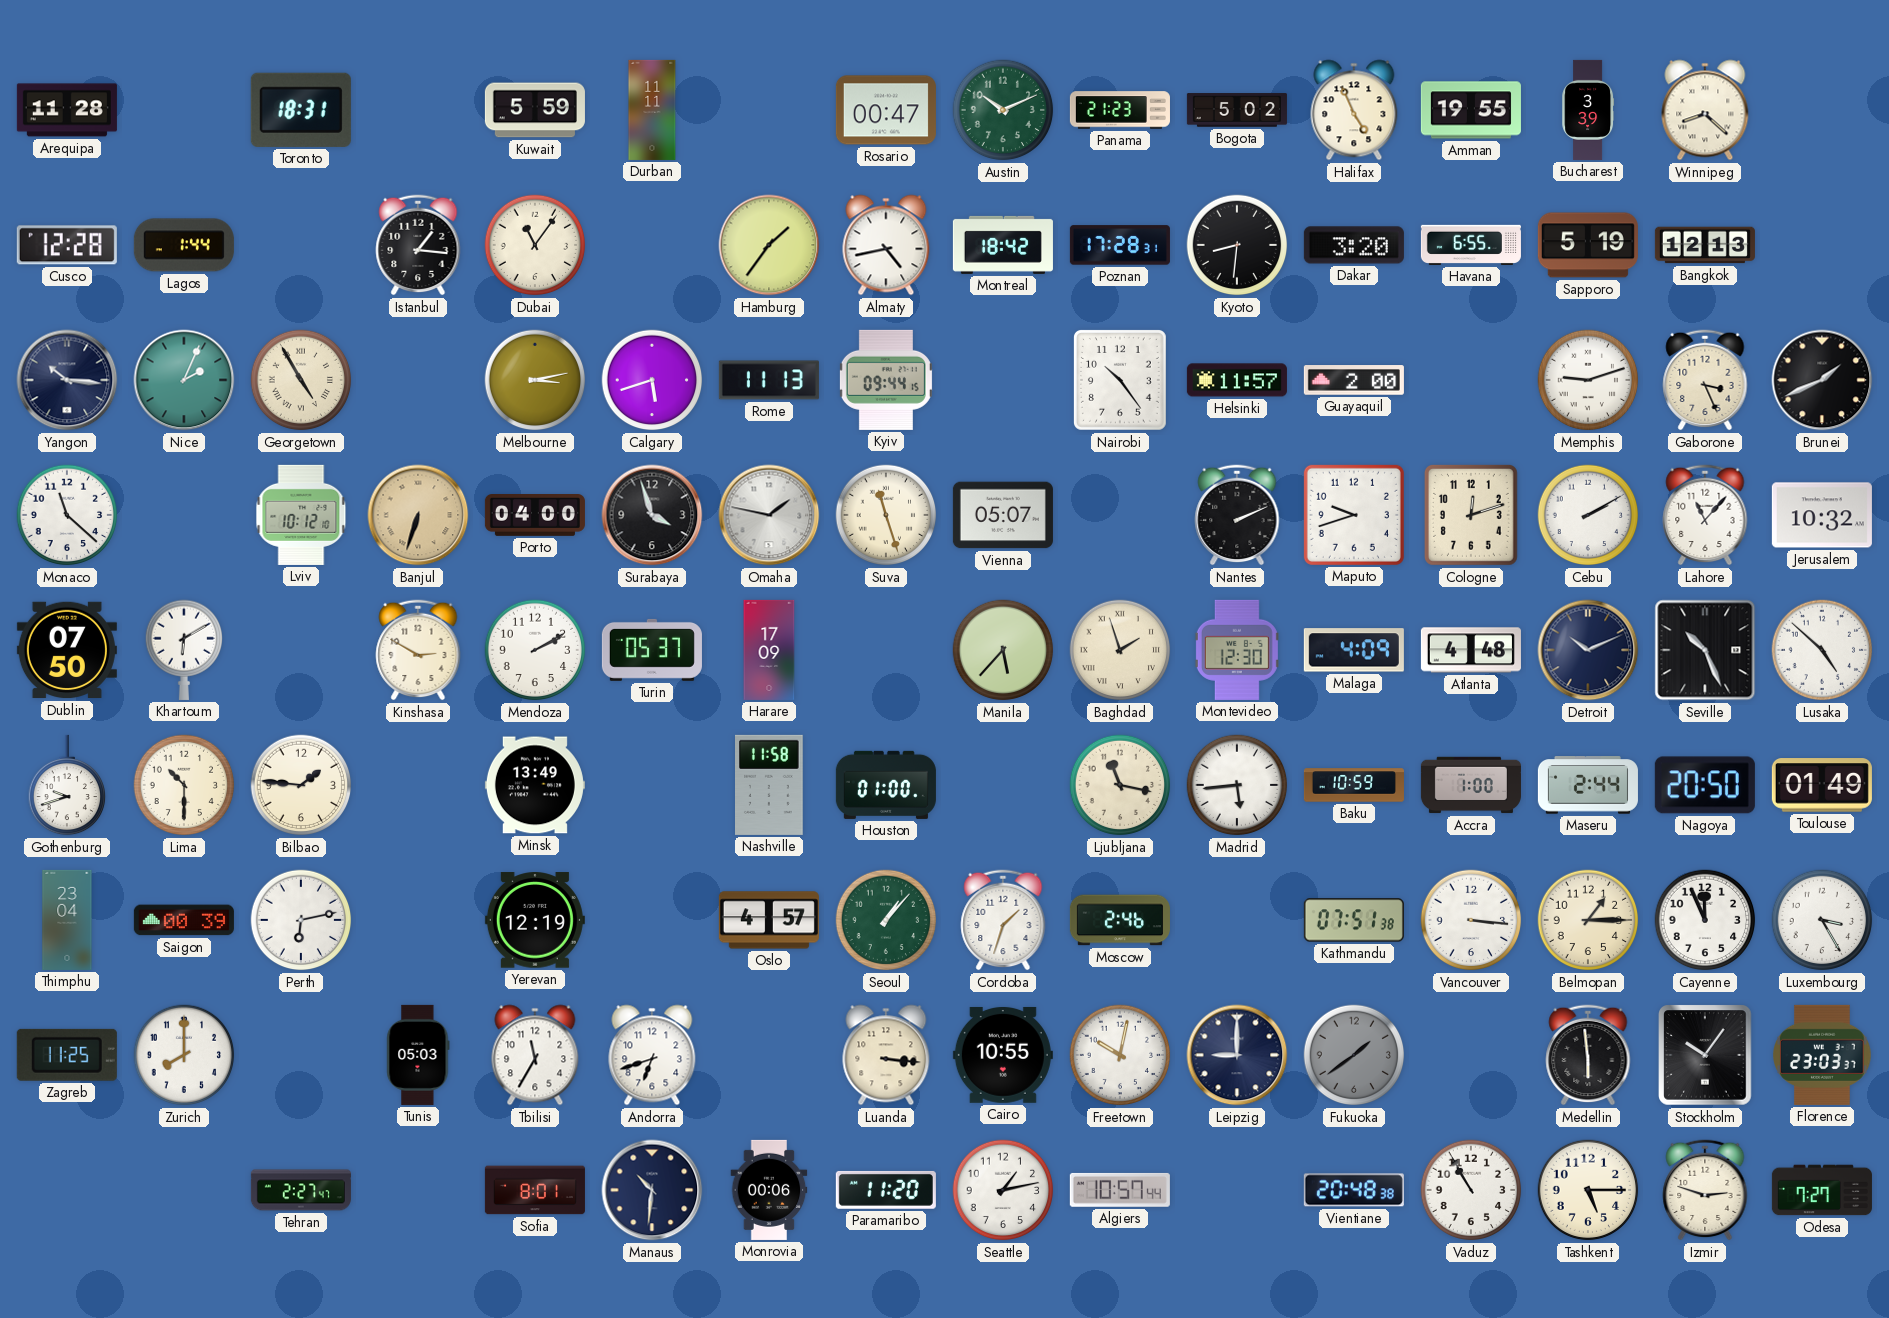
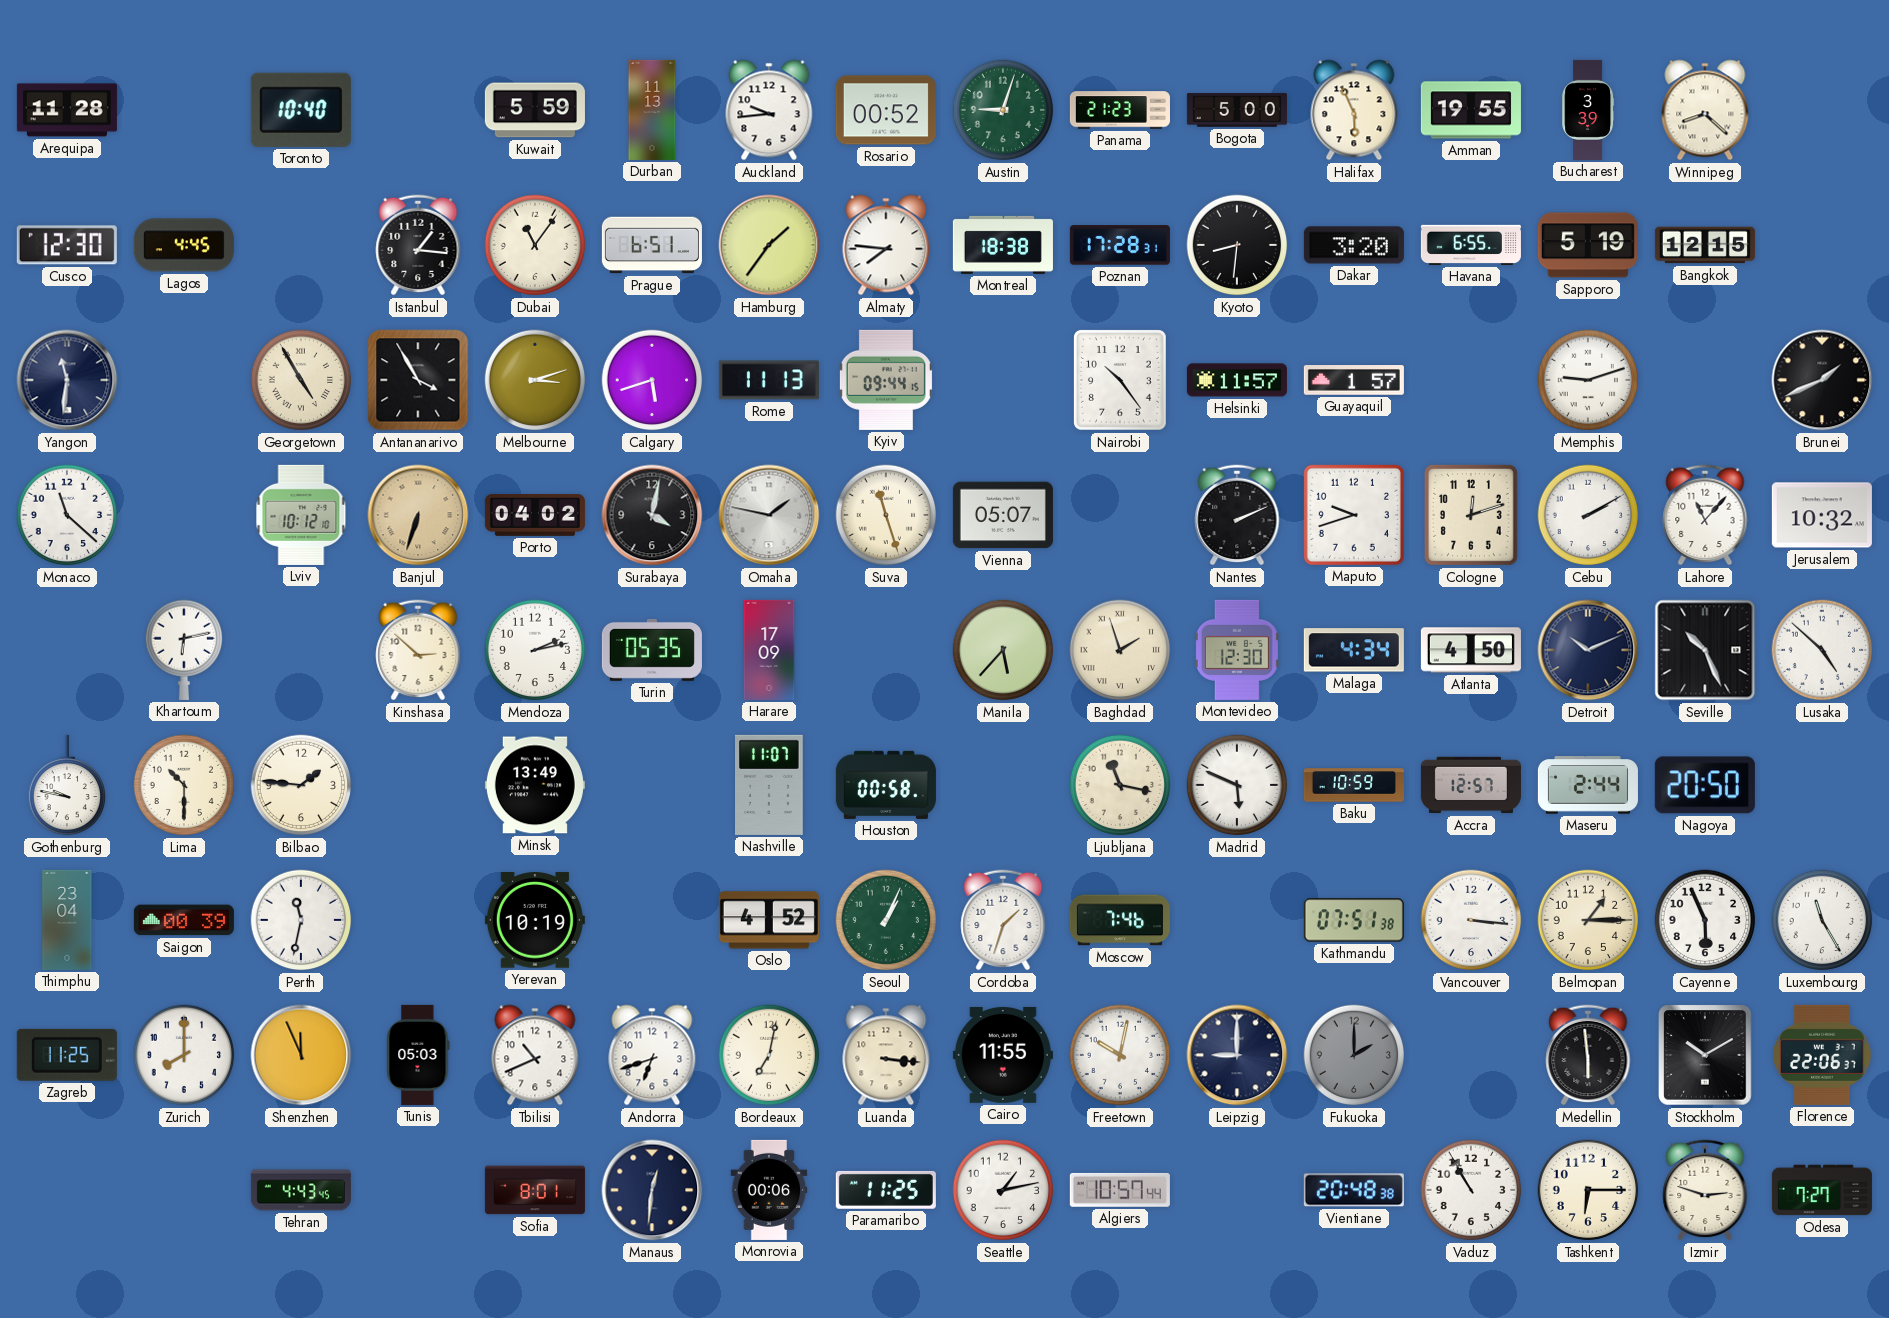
Toronto: 18:31 -> 10:40 (301, 110)
Durban: 11:11 -> 11:13 (652, 110)
Auckland: none -> 9:44 (769, 110)
Rosario: 00:47 -> 00:52 (886, 110)
Austin: 10:11 -> 9:03 (1003, 110)
Bogota: 5:02 -> 5:00 (1237, 110)
Halifax: 4:56 -> 5:56 (1354, 110)
Cusco: 12:28 -> 12:30 (67, 245)
Lagos: 1:44 -> 4:45 (184, 245)
Prague: none -> 6:51 (652, 245)
Almaty: 4:43 -> 7:46 (886, 245)
Montreal: 18:42 -> 18:38 (1003, 245)
Bangkok: 12:13 -> 12:15 (1705, 245)
Yangon: 10:16 -> 11:31 (67, 380)
Nice: 2:04 -> none (184, 380)
Antananarivo: none -> 3:55 (418, 380)
Melbourne: 3:13 -> 3:12 (535, 380)
Guayaquil: 2:00 -> 1:57 (1354, 380)
Gaborone: 3:26 -> none (1705, 380)
Porto: 04:00 -> 04:02 (535, 516)
Surabaya: 3:57 -> 4:02 (652, 515)
Dublin: 07:50 -> none (67, 650)
Khartoum: 6:10 -> 6:13 (183, 650)
Kinshasa: 2:50 -> 2:52 (418, 650)
Mendoza: 2:10 -> 2:13 (535, 650)
Turin: 05:37 -> 05:35 (652, 650)
Malaga: 4:09 -> 4:34 (1354, 650)
Atlanta: 4:48 -> 4:50 (1471, 650)
Gothenburg: 9:42 -> 9:47 (66, 785)
Nashville: 11:58 -> 11:07 (770, 785)
Houston: 01:00 -> 00:58 (886, 785)
Madrid: 5:44 -> 5:49 (1237, 785)
Accra: 1:00 -> 12:57 (1471, 785)
Toulouse: 01:49 -> none (1822, 785)
Perth: 6:13 -> 11:32 (301, 920)
Yerevan: 12:19 -> 10:19 (535, 920)
Oslo: 4:57 -> 4:52 (769, 920)
Seoul: 1:07 -> 1:04 (886, 920)
Moscow: 2:46 -> 7:46 (1120, 920)
Cayenne: 11:56 -> 5:56 (1705, 920)
Luxembourg: 3:25 -> 11:25 (1822, 920)
Shenzhen: none -> 11:56 (301, 1055)
Tbilisi: 11:35 -> 10:41 (535, 1055)
Bordeaux: none -> 7:02 (769, 1055)
Cairo: 10:55 -> 11:55 (1003, 1055)
Fukuoka: 1:39 -> 2:00 (1354, 1055)
Stockholm: 10:06 -> 10:10 (1705, 1055)
Florence: 23:03 -> 22:06 (1822, 1055)
Tehran: 2:27 -> 4:43 (301, 1190)
Manaus: 10:31 -> 12:31 (652, 1190)
Paramaribo: 11:20 -> 11:25 (886, 1190)
Tashkent: 5:15 -> 6:15 (1588, 1190)
